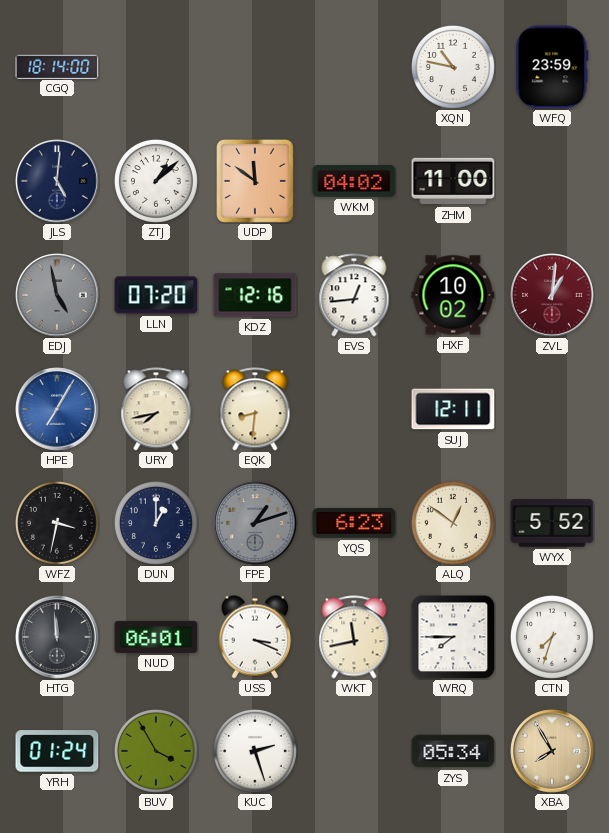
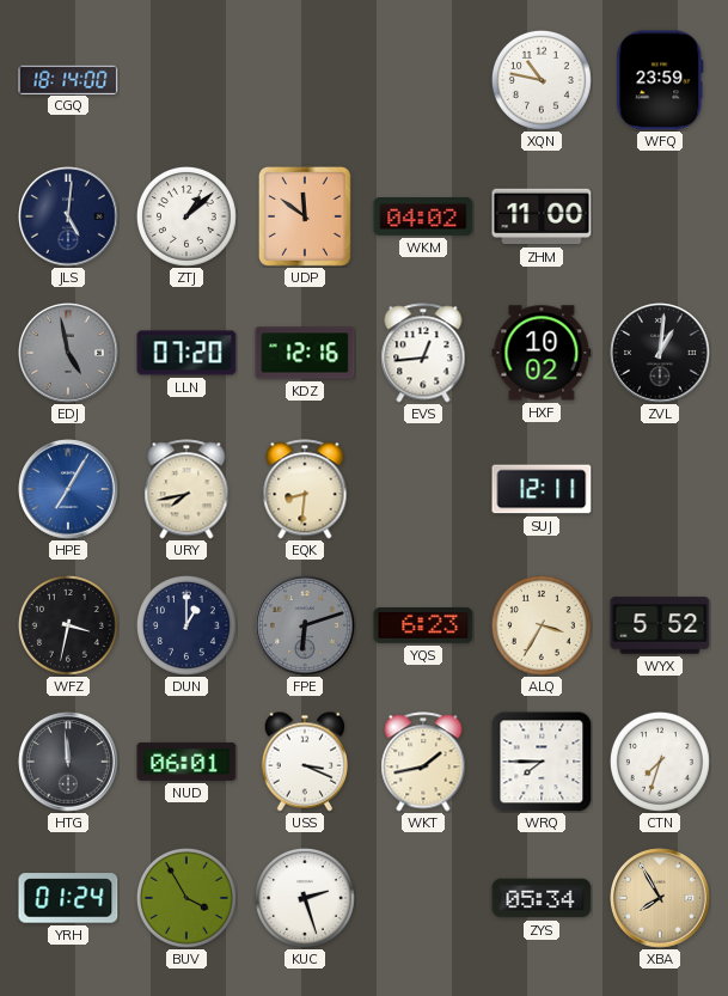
ZVL dial: burgundy -> black (660, 353)
FPE: 1:12 -> 6:12 (305, 625)
ALQ: 12:51 -> 3:35 (542, 625)
WKT: 11:43 -> 1:43 (423, 762)
